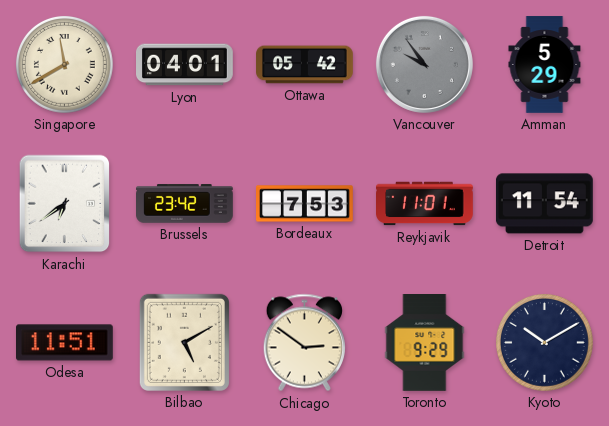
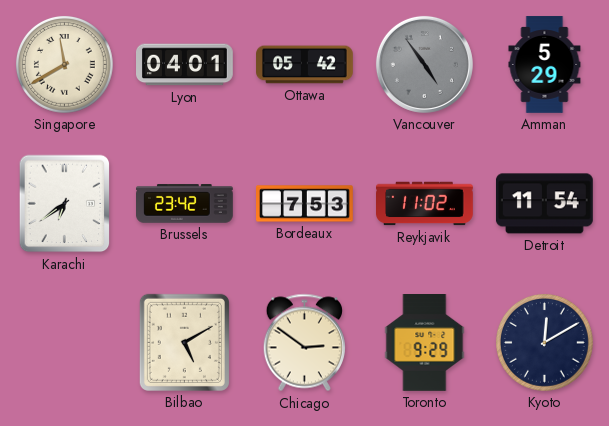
Vancouver: 9:54 -> 4:54 (424, 64)
Reykjavik: 11:01 -> 11:02 (425, 204)
Odesa: 11:51 -> none (65, 343)
Kyoto: 10:10 -> 12:10 (544, 342)
